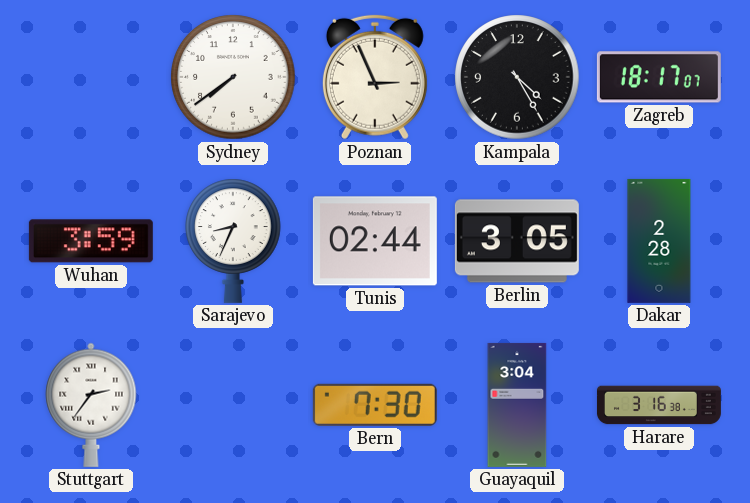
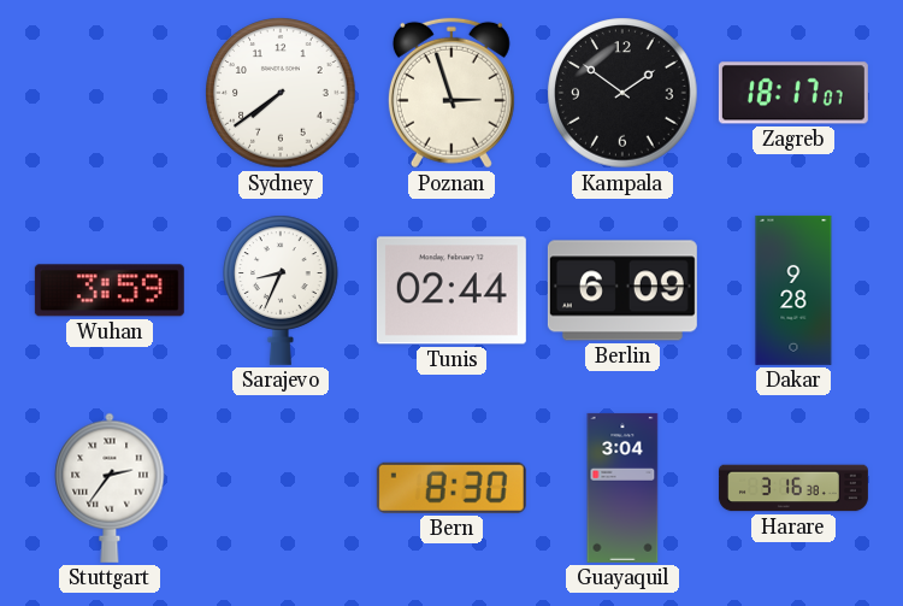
Poznan: 2:56 -> 2:57 (451, 93)
Kampala: 4:25 -> 1:51 (622, 93)
Berlin: 3:05 -> 6:09 (622, 290)
Dakar: 2:28 -> 9:28 (793, 290)
Bern: 7:30 -> 8:30 (451, 488)
